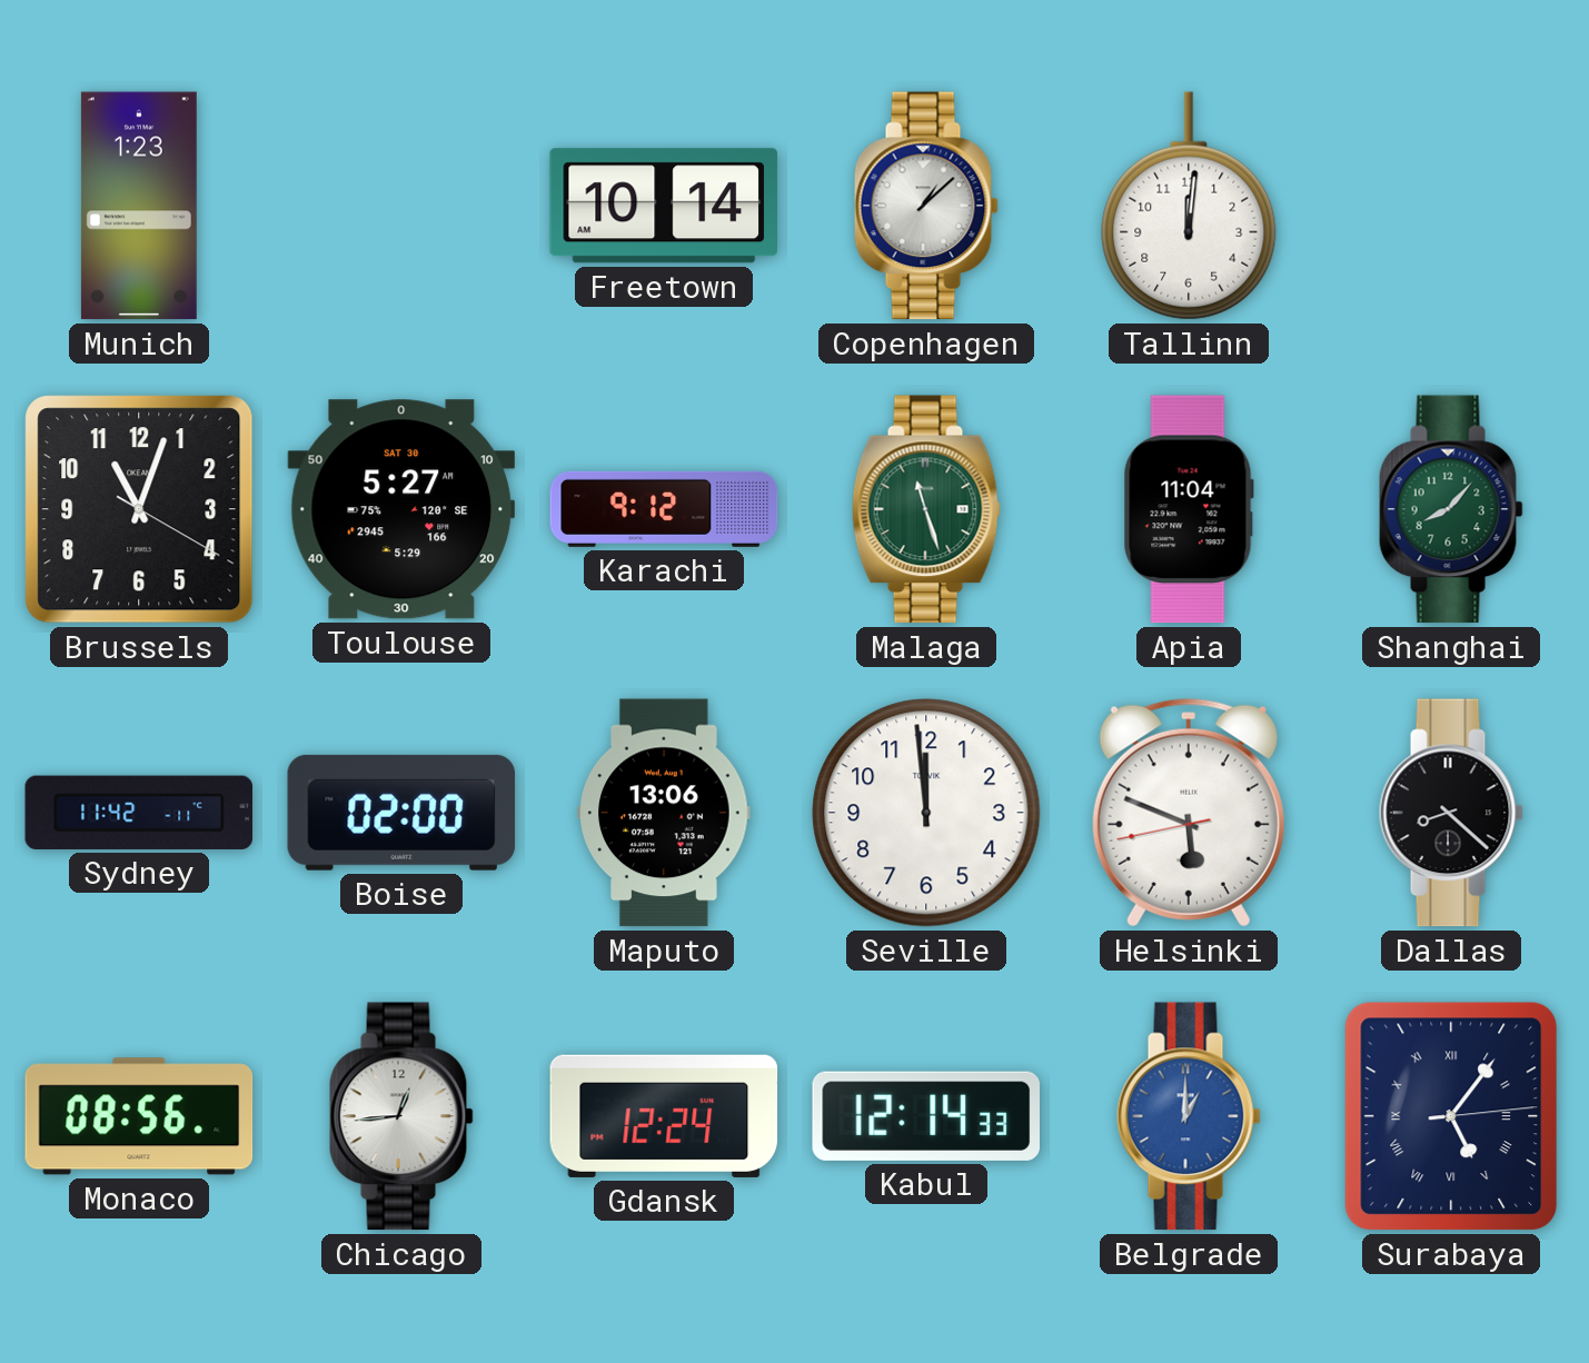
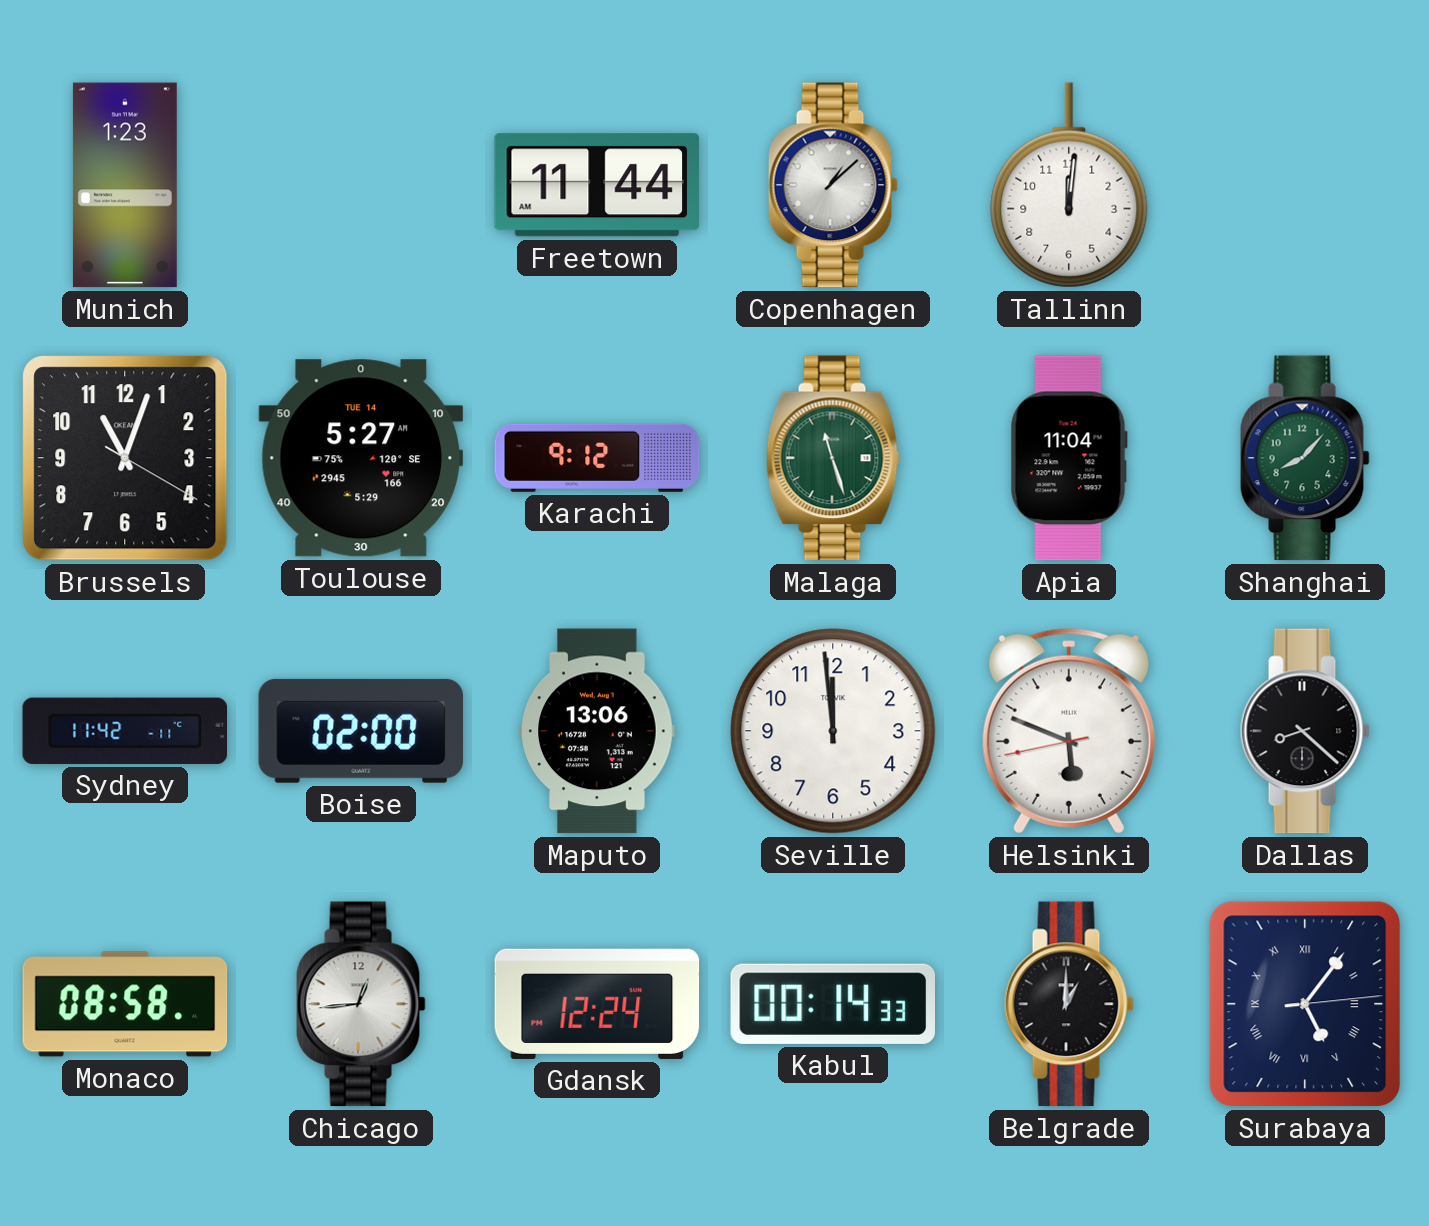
Freetown: 10:14 -> 11:44 (597, 185)
Toulouse date: SAT 30 -> TUE 14 (361, 458)
Monaco: 08:56 -> 08:58 (125, 1004)
Kabul: 12:14 -> 00:14 (832, 1004)
Belgrade dial: blue -> black (1069, 1004)
